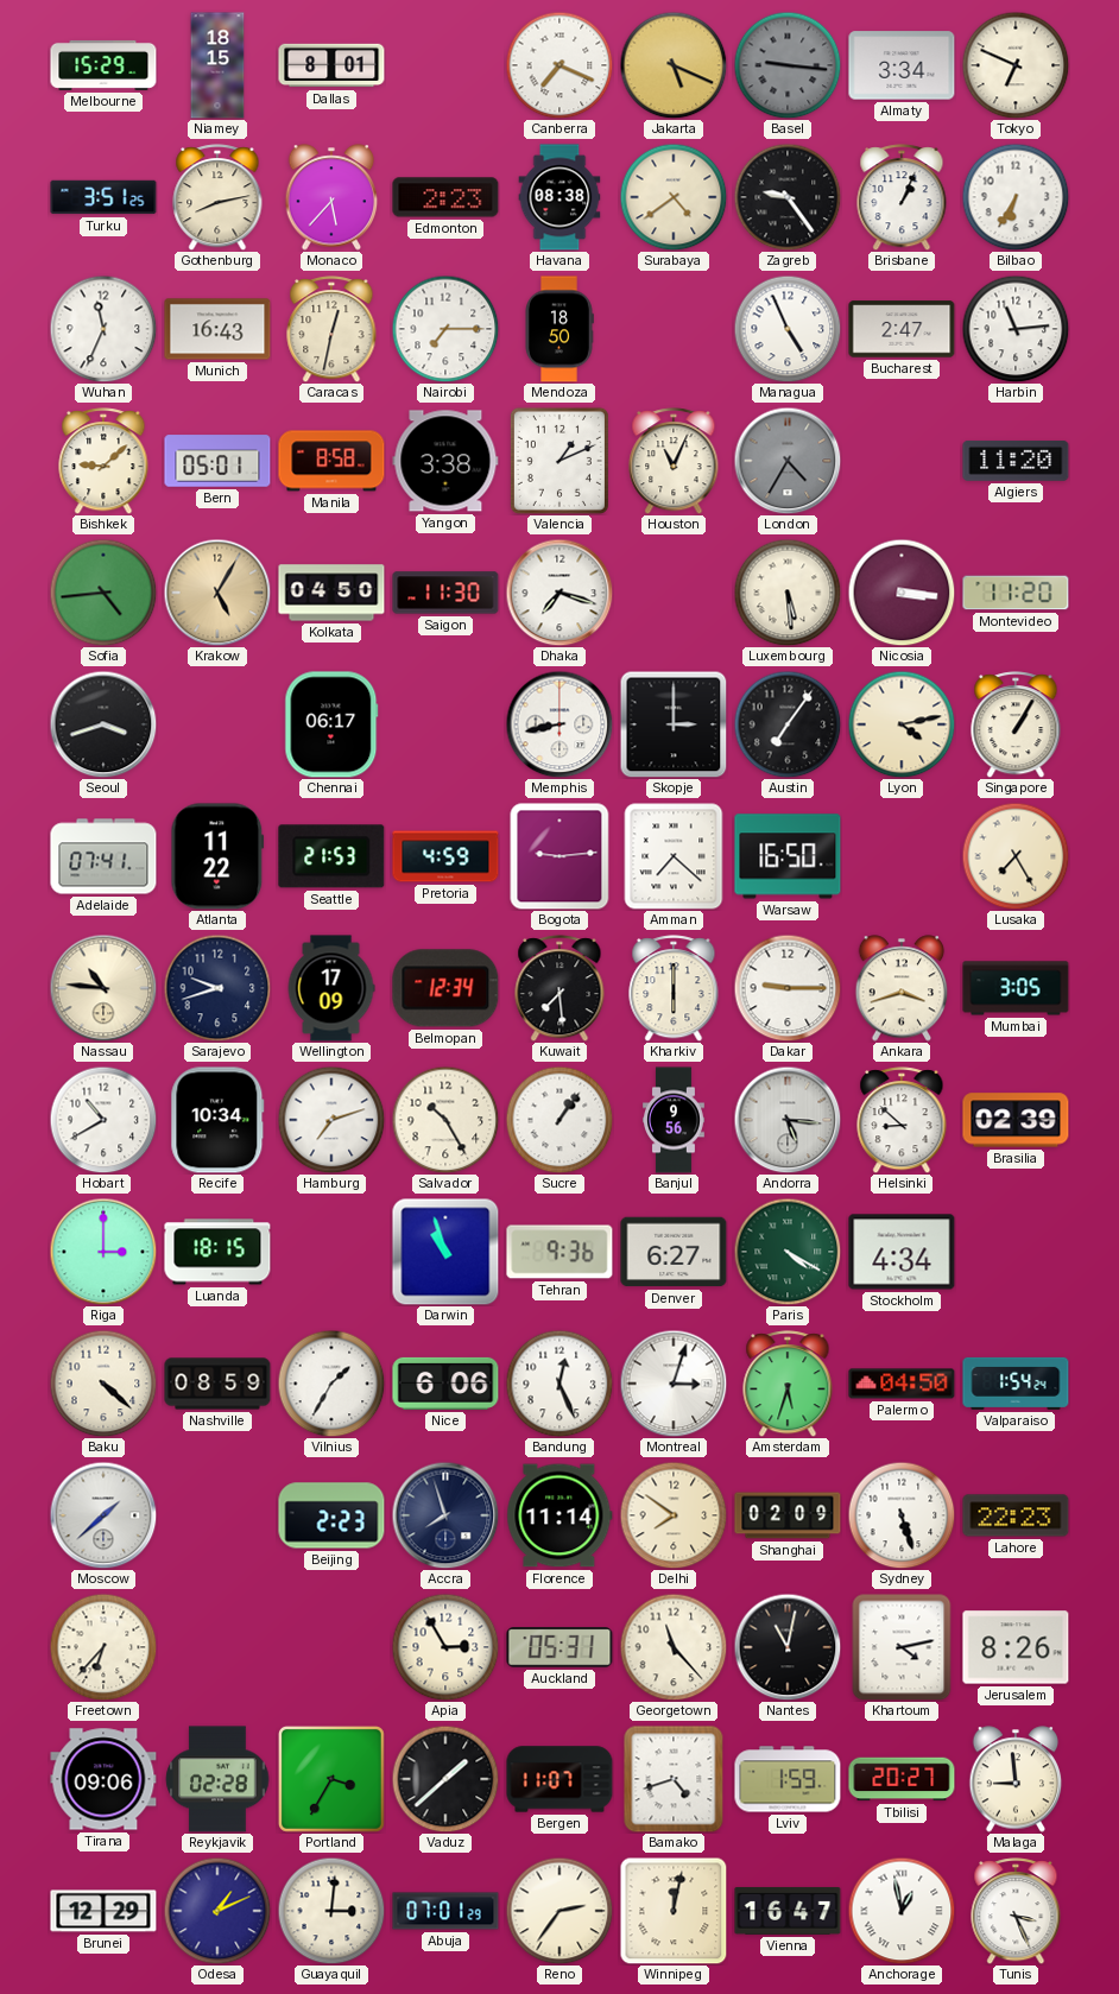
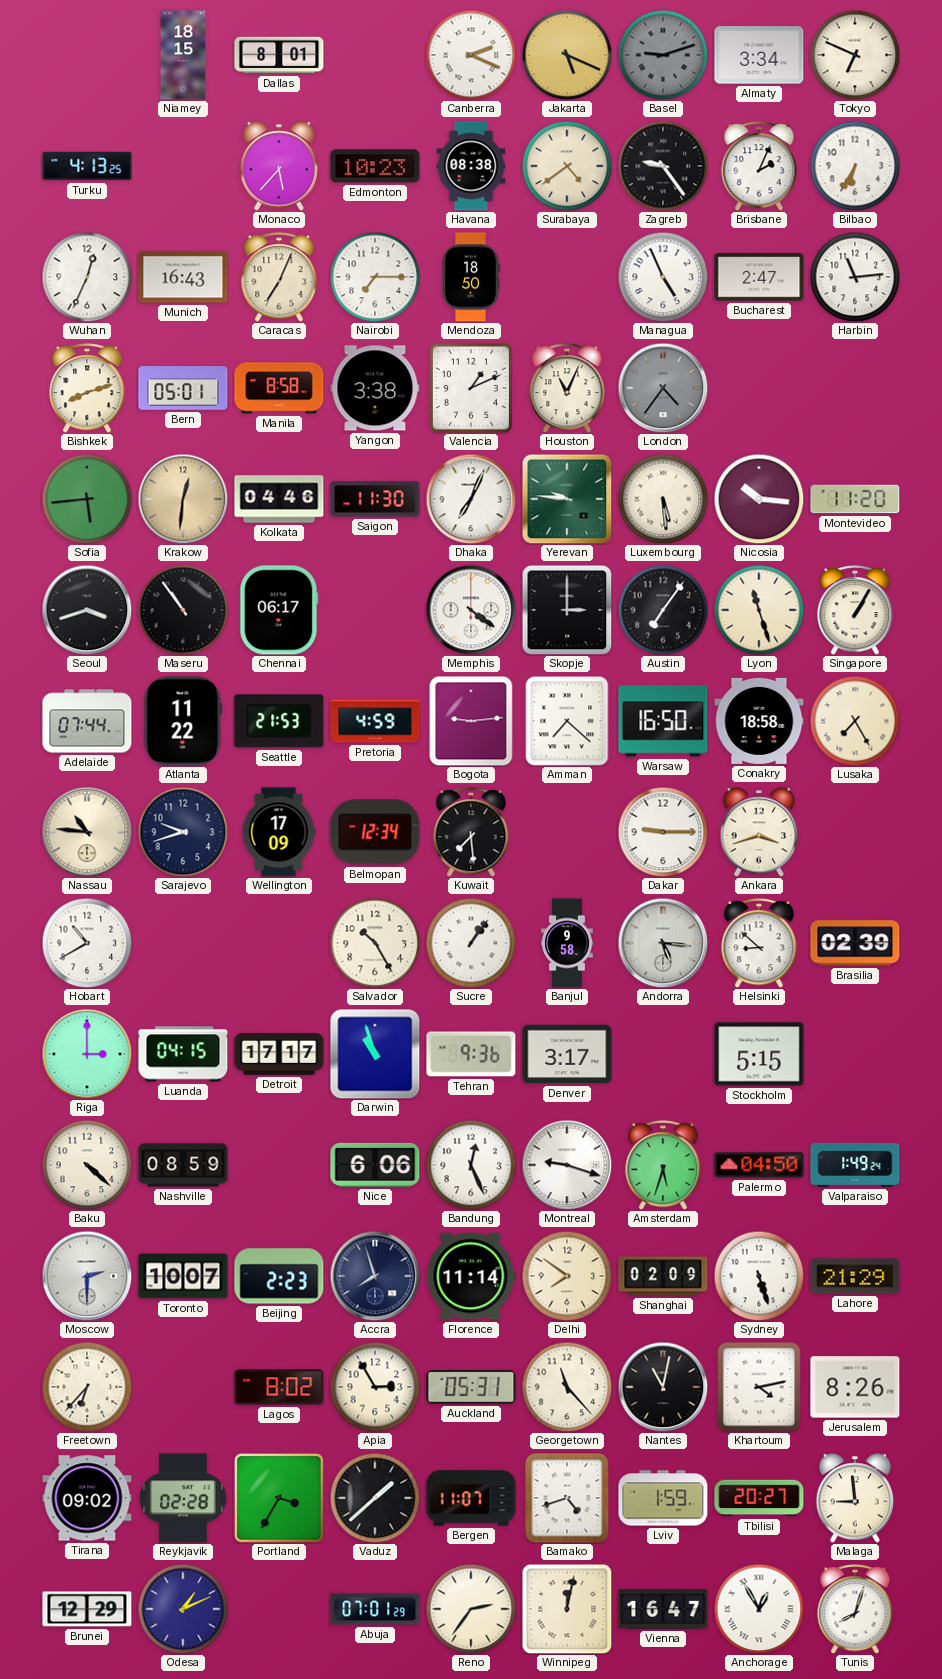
Melbourne: 15:29 -> none (103, 65)
Canberra: 7:19 -> 2:19 (471, 55)
Basel: 9:16 -> 9:12 (663, 55)
Turku: 3:51 -> 4:13 (87, 166)
Gothenburg: 8:13 -> none (217, 197)
Edmonton: 2:23 -> 10:23 (375, 166)
Brisbane: 1:04 -> 2:04 (759, 166)
Wuhan: 11:34 -> 12:34 (87, 277)
Caracas: 12:32 -> 7:04 (279, 277)
Bishkek: 9:08 -> 8:12 (87, 388)
London: 4:35 -> 4:36 (663, 388)
Algiers: 11:20 -> none (1016, 461)
Sofia: 4:44 -> 5:44 (87, 499)
Krakow: 5:05 -> 12:31 (183, 499)
Kolkata: 04:50 -> 04:46 (279, 499)
Dhaka: 7:18 -> 7:04 (471, 499)
Yerevan: none -> 9:46 (567, 499)
Nicosia: 3:16 -> 10:16 (759, 499)
Maseru: none -> 10:54 (183, 610)
Memphis: 8:43 -> 4:21 (471, 610)
Lyon: 4:13 -> 11:27 (759, 610)
Adelaide: 07:41 -> 07:44 (87, 721)
Conakry: none -> 18:58 (759, 721)
Kharkiv: 6:00 -> none (674, 988)
Mumbai: 3:05 -> none (1016, 988)
Recife: 10:34 -> none (217, 1120)
Hamburg: 7:12 -> none (331, 1120)
Banjul: 9:56 -> 9:58 (568, 943)
Luanda: 18:15 -> 04:15 (183, 1054)
Detroit: none -> 17:17 (279, 1055)
Denver: 6:27 -> 3:17 (567, 1054)
Paris: 4:20 -> none (788, 1252)
Stockholm: 4:34 -> 5:15 (759, 1054)
Vilnius: 1:35 -> none (331, 1384)
Montreal: 3:03 -> 9:18 (567, 1165)
Valparaiso: 1:54 -> 1:49 (855, 1165)
Moscow: 1:38 -> 2:30 (87, 1276)
Toronto: none -> 10:07 (183, 1276)
Lahore: 22:23 -> 21:29 (855, 1276)
Lagos: none -> 8:02 (279, 1387)
Tirana: 09:06 -> 09:02 (87, 1498)
Guayaquil: 3:01 -> none (331, 1911)
Anchorage: 12:58 -> 12:55 (759, 1609)
Tunis: 3:26 -> 8:03 (855, 1609)
